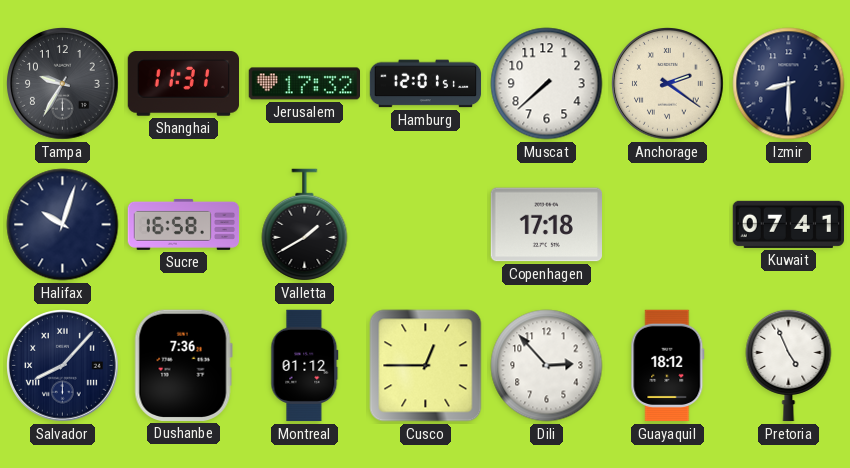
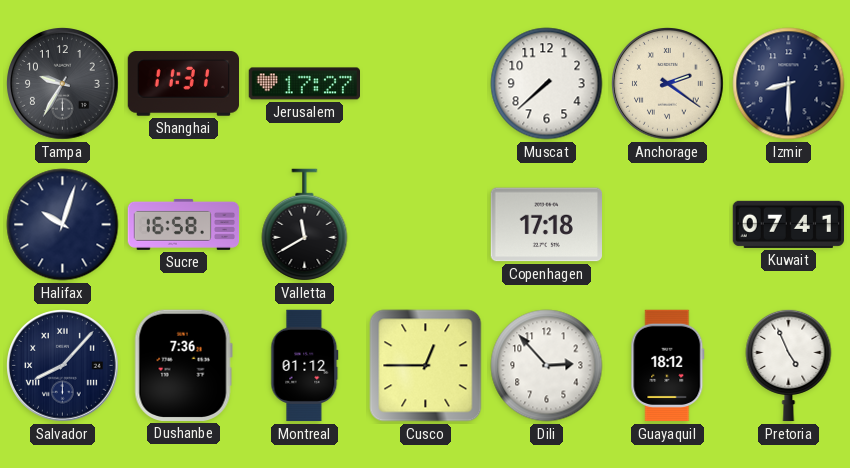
Jerusalem: 17:32 -> 17:27 (305, 84)
Hamburg: 12:01 -> none (426, 84)
Valletta: 1:40 -> 11:40 (305, 225)
